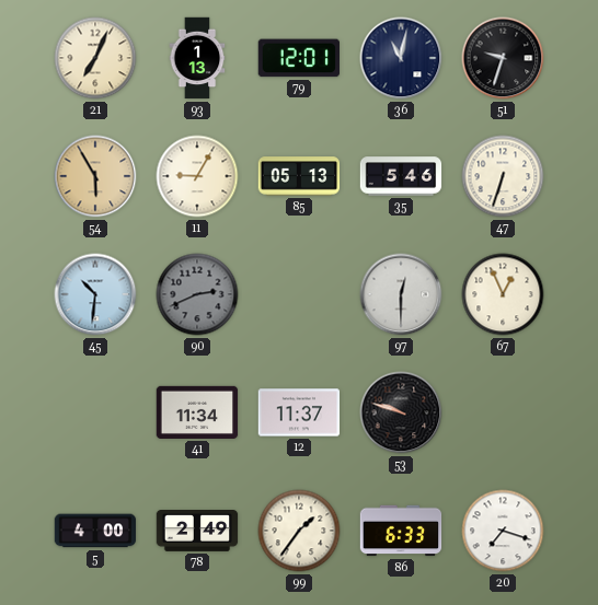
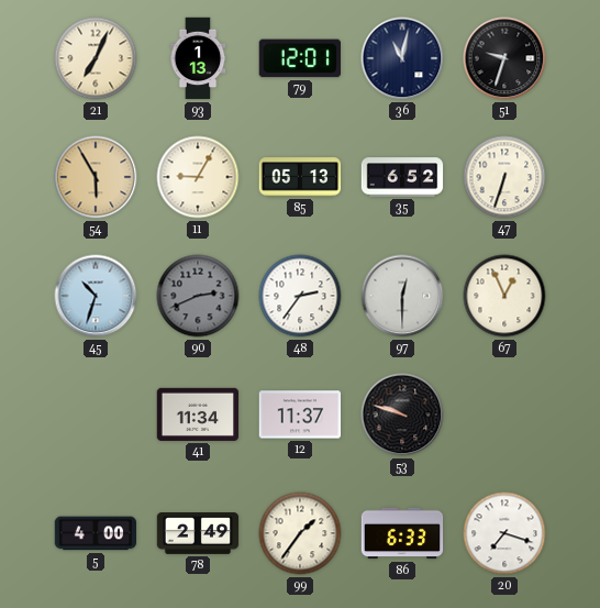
35: 5:46 -> 6:52 (402, 177)
45: 10:31 -> 10:33 (96, 296)
48: none -> 2:36 (300, 296)
